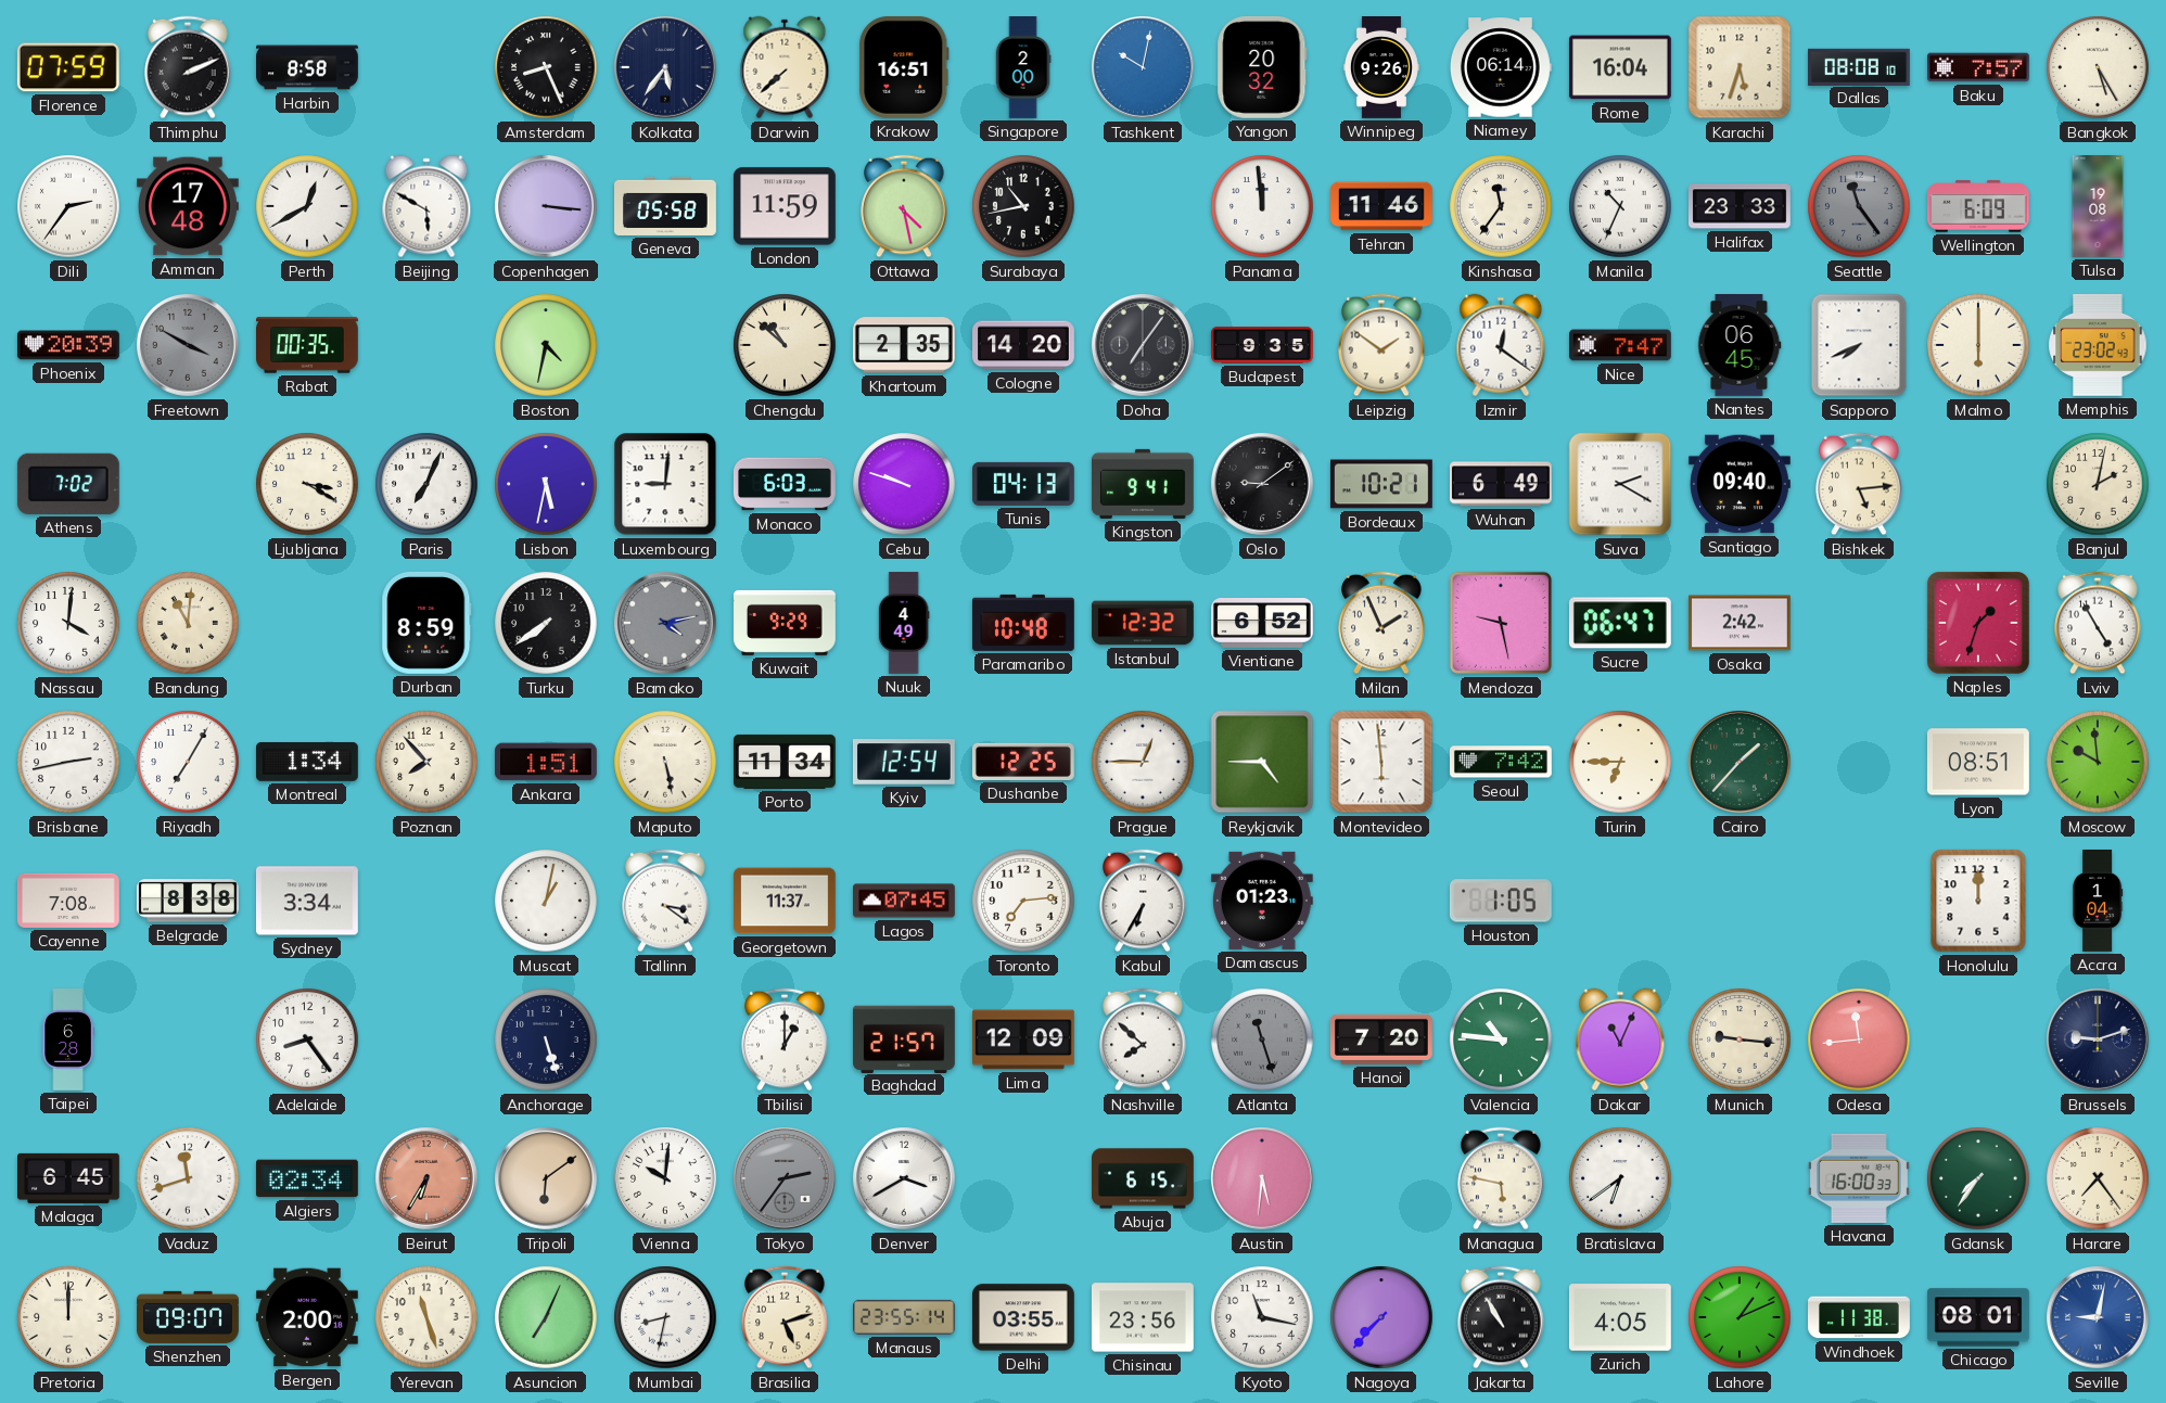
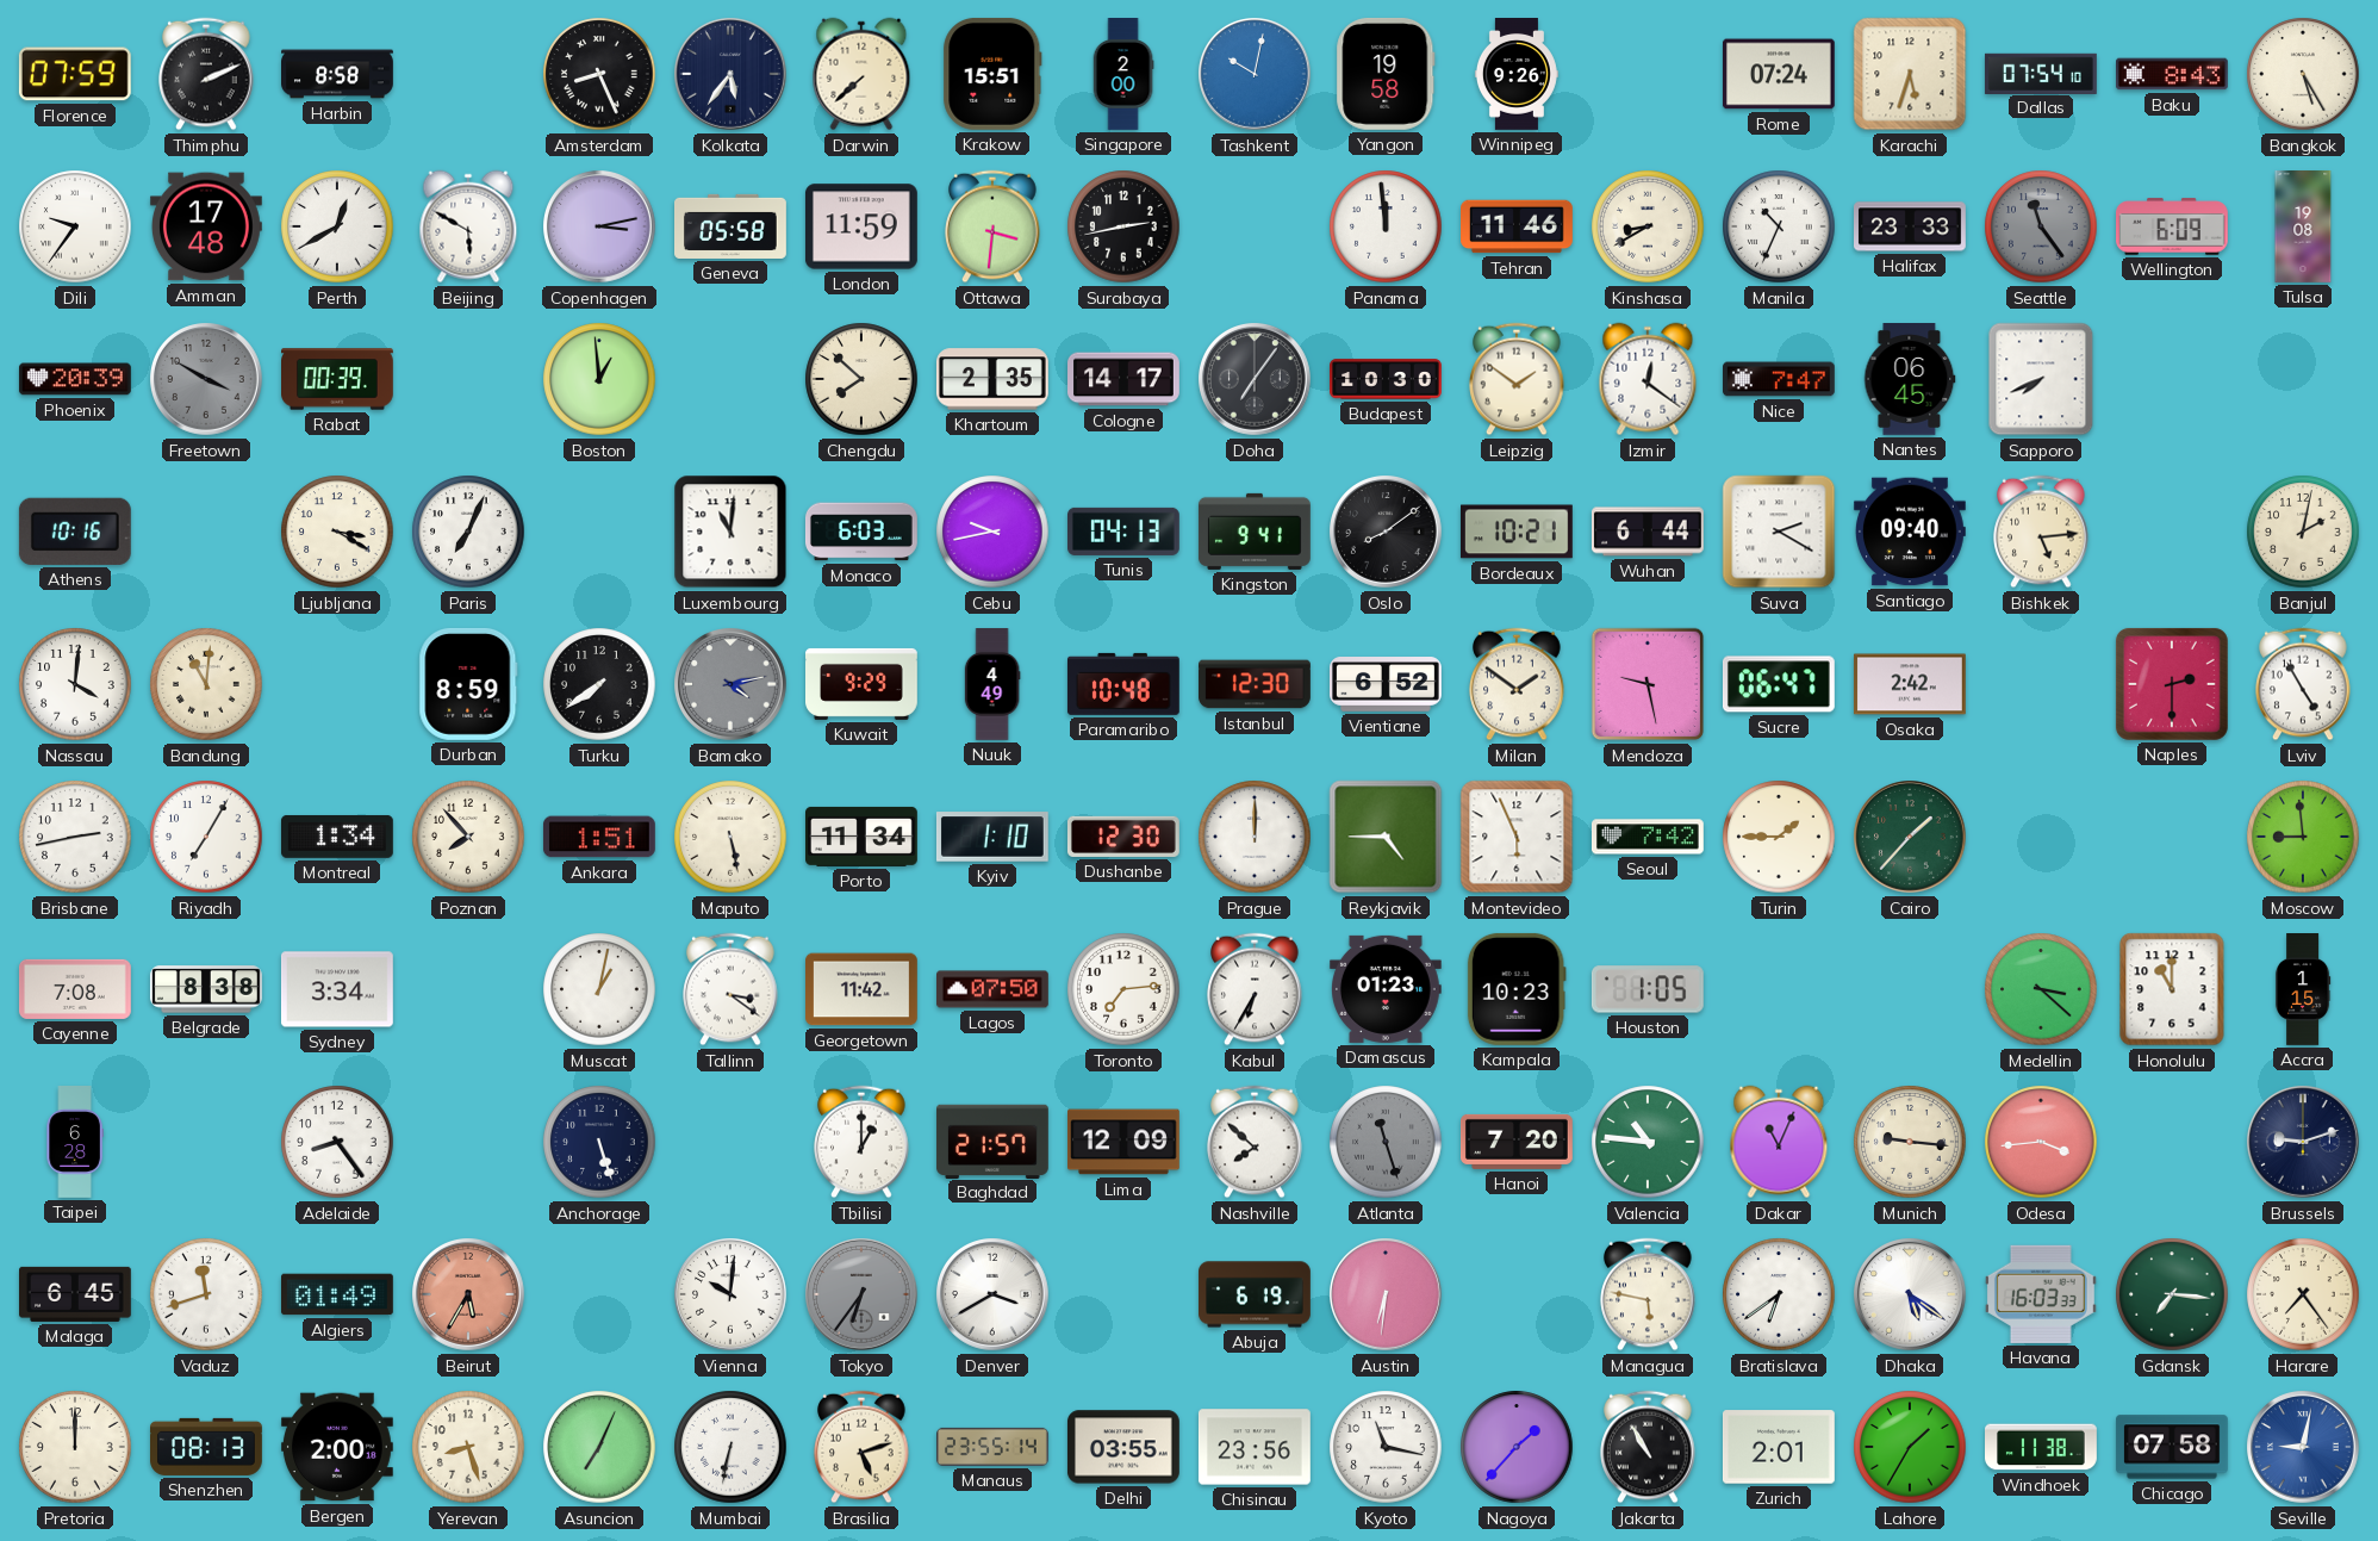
Krakow: 16:51 -> 15:51 (992, 74)
Yangon: 20:32 -> 19:58 (1386, 74)
Niamey: 06:14 -> none (1501, 67)
Rome: 16:04 -> 07:24 (1779, 74)
Dallas: 08:08 -> 07:54 (2041, 73)
Baku: 7:57 -> 8:43 (2173, 74)
Dili: 2:36 -> 9:36 (75, 226)
Copenhagen: 3:16 -> 3:13 (600, 228)
Ottawa: 4:28 -> 3:31 (992, 226)
Surabaya: 10:43 -> 2:43 (1123, 226)
Kinshasa: 11:36 -> 8:40 (1648, 226)
Rabat: 00:35 -> 00:39 (338, 379)
Boston: 4:32 -> 12:59 (599, 379)
Chengdu: 10:52 -> 7:52 (861, 379)
Cologne: 14:20 -> 14:17 (1125, 379)
Budapest: 9:35 -> 10:30 (1387, 379)
Malmo: 6:00 -> none (1978, 345)
Memphis: 23:02 -> none (2098, 345)
Athens: 7:02 -> 10:16 (75, 532)
Lisbon: 5:32 -> none (546, 484)
Luxembourg: 9:01 -> 11:01 (730, 532)
Cebu: 9:48 -> 9:43 (992, 532)
Oslo: 9:09 -> 8:09 (1387, 533)
Wuhan: 6:49 -> 6:44 (1648, 532)
Istanbul: 12:32 -> 12:30 (1256, 684)
Milan: 1:56 -> 1:51 (1517, 684)
Naples: 1:33 -> 2:30 (2172, 684)
Kyiv: 12:54 -> 1:10 (992, 837)
Dushanbe: 12:25 -> 12:30 (1123, 837)
Prague: 12:45 -> 12:00 (1255, 837)
Montevideo: 5:59 -> 5:56 (1517, 837)
Turin: 6:45 -> 1:45 (1779, 837)
Lyon: 08:51 -> none (1978, 762)
Moscow: 9:59 -> 8:59 (2303, 837)
Georgetown: 11:37 -> 11:42 (863, 989)
Lagos: 07:45 -> 07:50 (994, 989)
Kampala: none -> 10:23 (1517, 989)
Medellin: none -> 3:22 (2041, 989)
Honolulu: 12:00 -> 11:00 (2172, 989)
Accra: 1:04 -> 1:15 (2303, 990)
Odesa: 11:44 -> 3:44 (2041, 1142)
Algiers: 02:34 -> 01:49 (337, 1294)
Beirut: 6:35 -> 5:35 (469, 1295)
Tripoli: 6:09 -> none (547, 1179)
Tokyo: 2:36 -> 6:36 (863, 1295)
Abuja: 6:15 -> 6:19 (1256, 1294)
Austin: 5:31 -> 6:31 (1387, 1295)
Dhaka: none -> 5:21 (1911, 1295)
Havana: 16:00 -> 16:03 (2041, 1294)
Gdansk: 7:36 -> 7:16 (2172, 1294)
Shenzhen: 09:07 -> 08:13 (207, 1447)
Yerevan: 11:27 -> 8:27 (468, 1447)
Mumbai: 8:32 -> 6:32 (730, 1447)
Nagoya: 7:37 -> 1:37 (1517, 1447)
Zurich: 4:05 -> 2:01 (1779, 1447)
Lahore: 1:11 -> 1:35 (1910, 1447)
Chicago: 08:01 -> 07:58 (2173, 1447)
